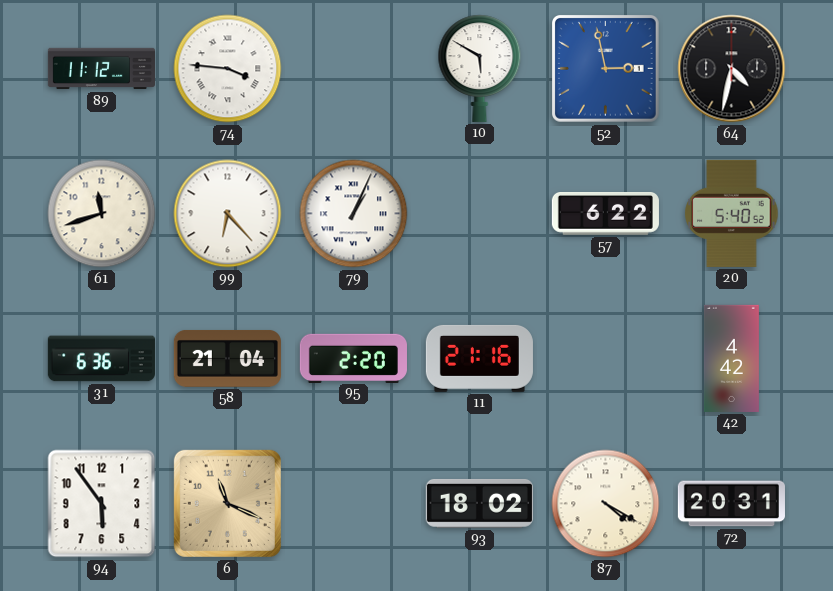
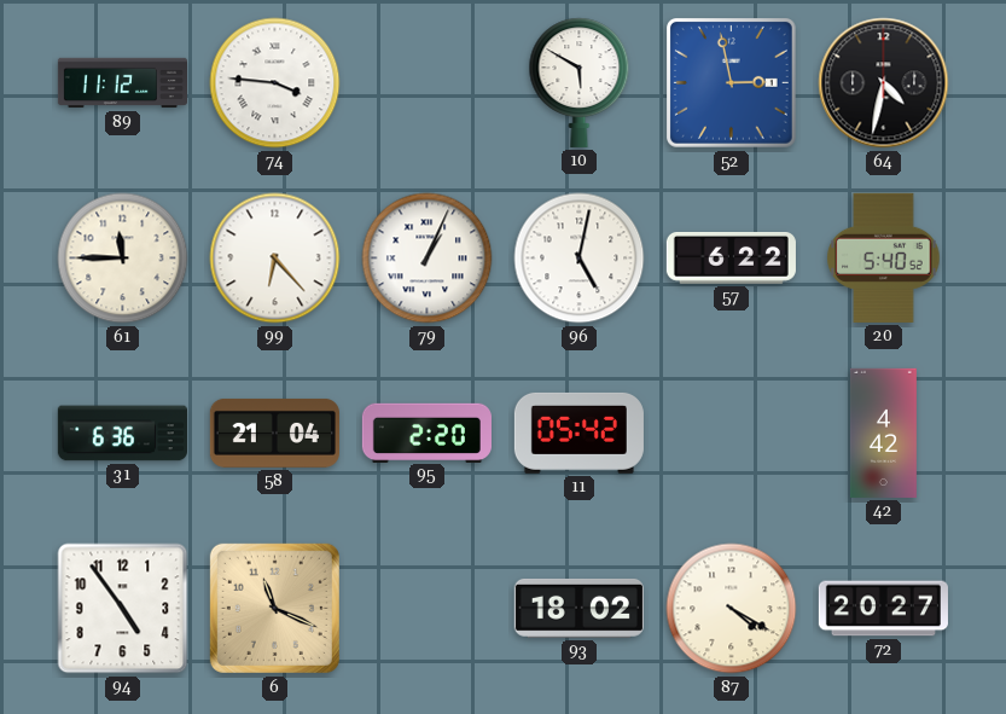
61: 11:42 -> 11:45 (123, 259)
96: none -> 5:02 (580, 259)
11: 21:16 -> 05:42 (578, 433)
94: 5:54 -> 4:54 (123, 609)
72: 20:31 -> 20:27 (883, 609)
